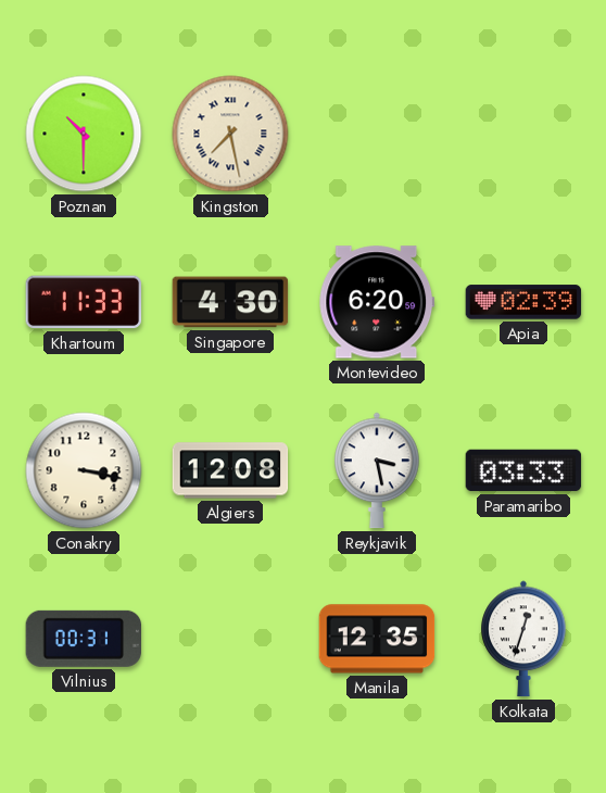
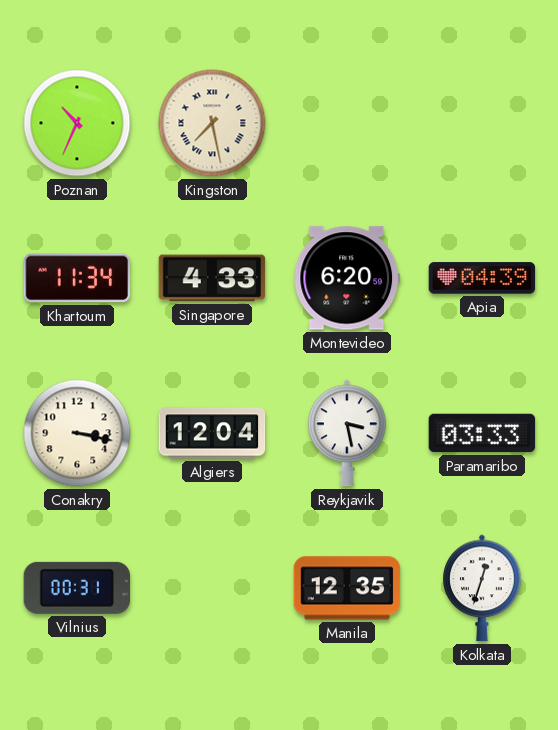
Poznan: 10:30 -> 10:34 (77, 123)
Khartoum: 11:33 -> 11:34 (77, 278)
Singapore: 4:30 -> 4:33 (212, 278)
Apia: 02:39 -> 04:39 (482, 278)
Algiers: 12:08 -> 12:04 (212, 433)
